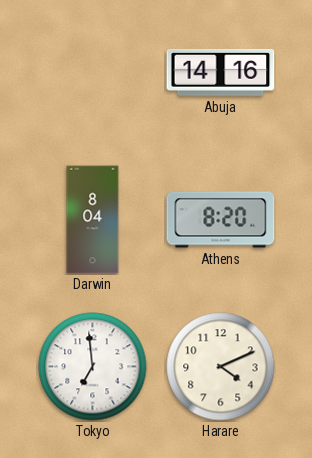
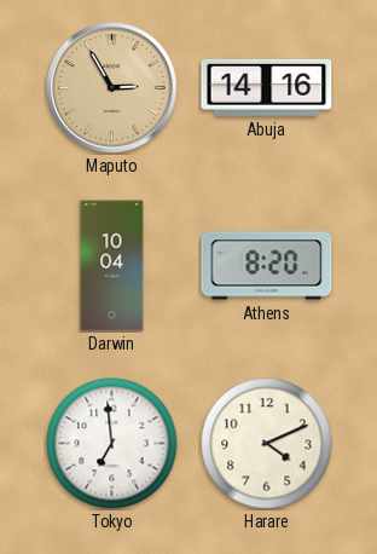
Maputo: none -> 2:55 (112, 88)
Darwin: 8:04 -> 10:04 (112, 266)
